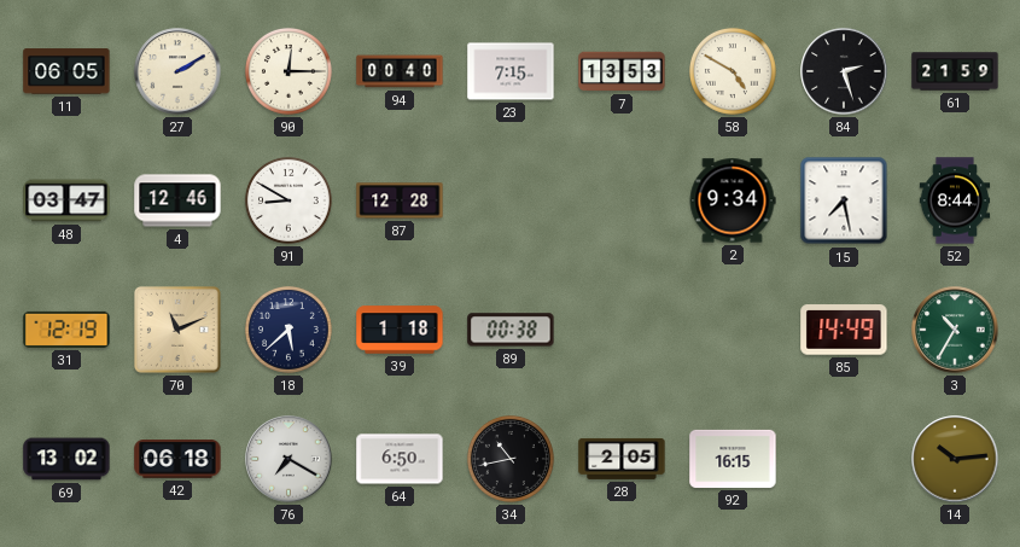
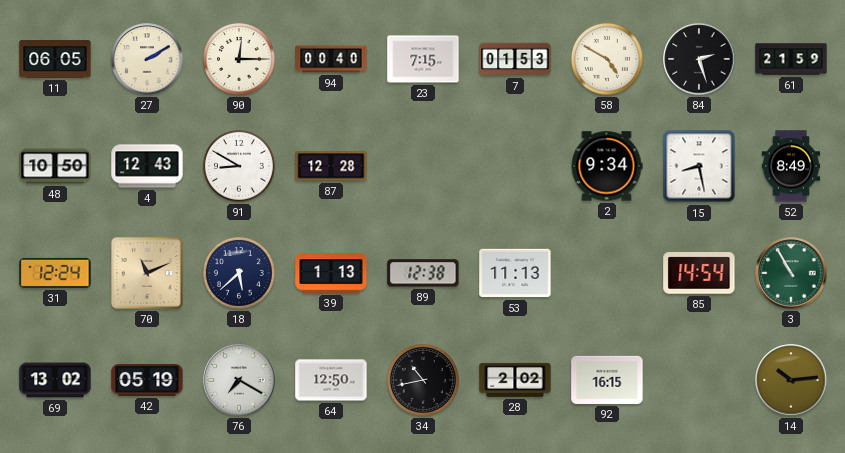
7: 13:53 -> 01:53 (515, 59)
48: 03:47 -> 10:50 (55, 166)
4: 12:46 -> 12:43 (147, 166)
15: 7:28 -> 8:28 (699, 166)
52: 8:44 -> 8:49 (791, 166)
31: 12:19 -> 12:24 (55, 273)
39: 1:18 -> 1:13 (331, 273)
89: 00:38 -> 12:38 (423, 273)
53: none -> 11:13 (515, 273)
85: 14:49 -> 14:54 (699, 273)
3: 10:35 -> 10:55 (791, 273)
42: 06:18 -> 05:19 (147, 380)
64: 6:50 -> 12:50 (331, 380)
28: 2:05 -> 2:02 (515, 380)
